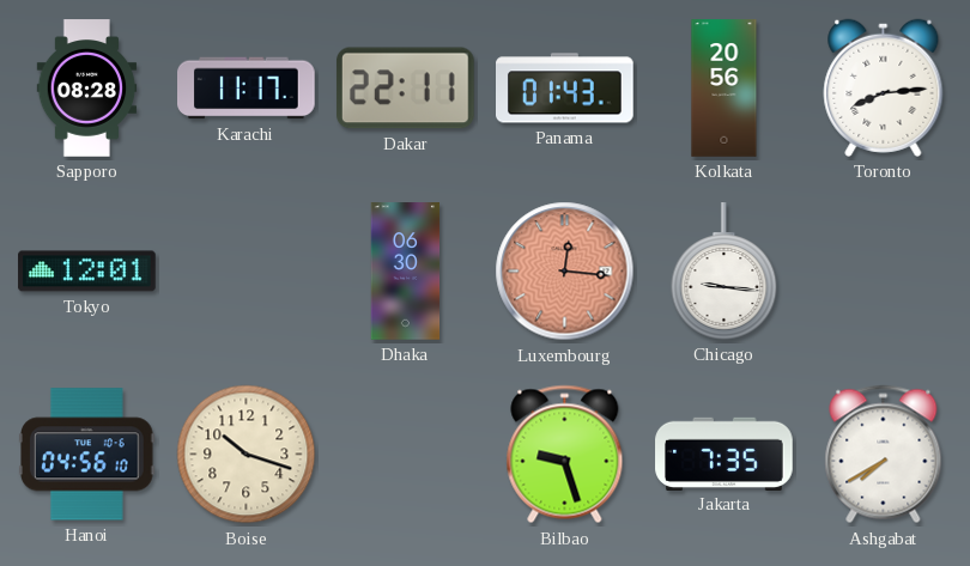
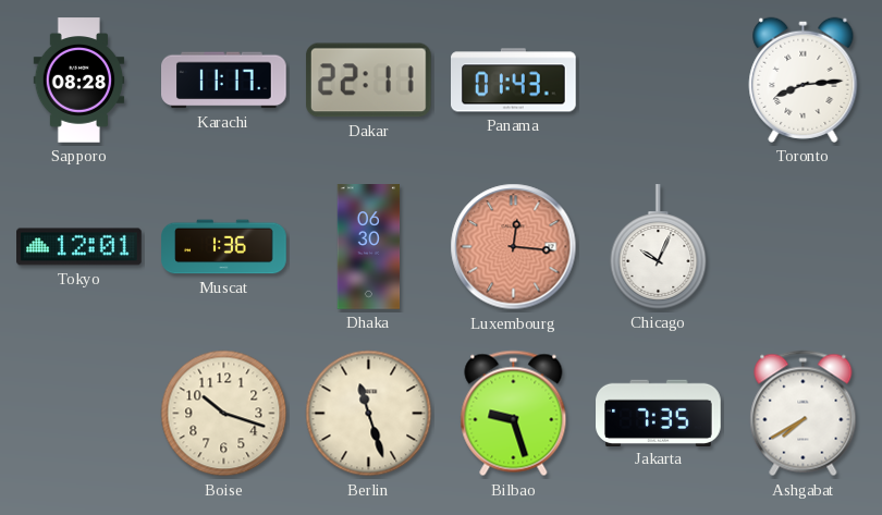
Kolkata: 20:56 -> none (725, 89)
Muscat: none -> 1:36 (224, 247)
Chicago: 9:16 -> 10:04 (659, 247)
Hanoi: 04:56 -> none (87, 455)
Berlin: none -> 11:27 (369, 414)
